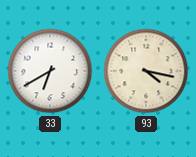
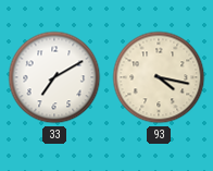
33: 6:40 -> 7:10 (54, 77)
